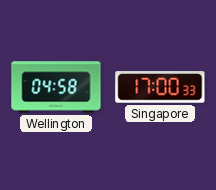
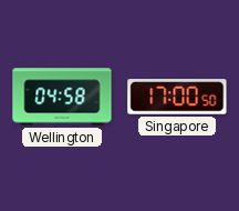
Singapore: 17:00:33 -> 17:00:50 (177, 97)
